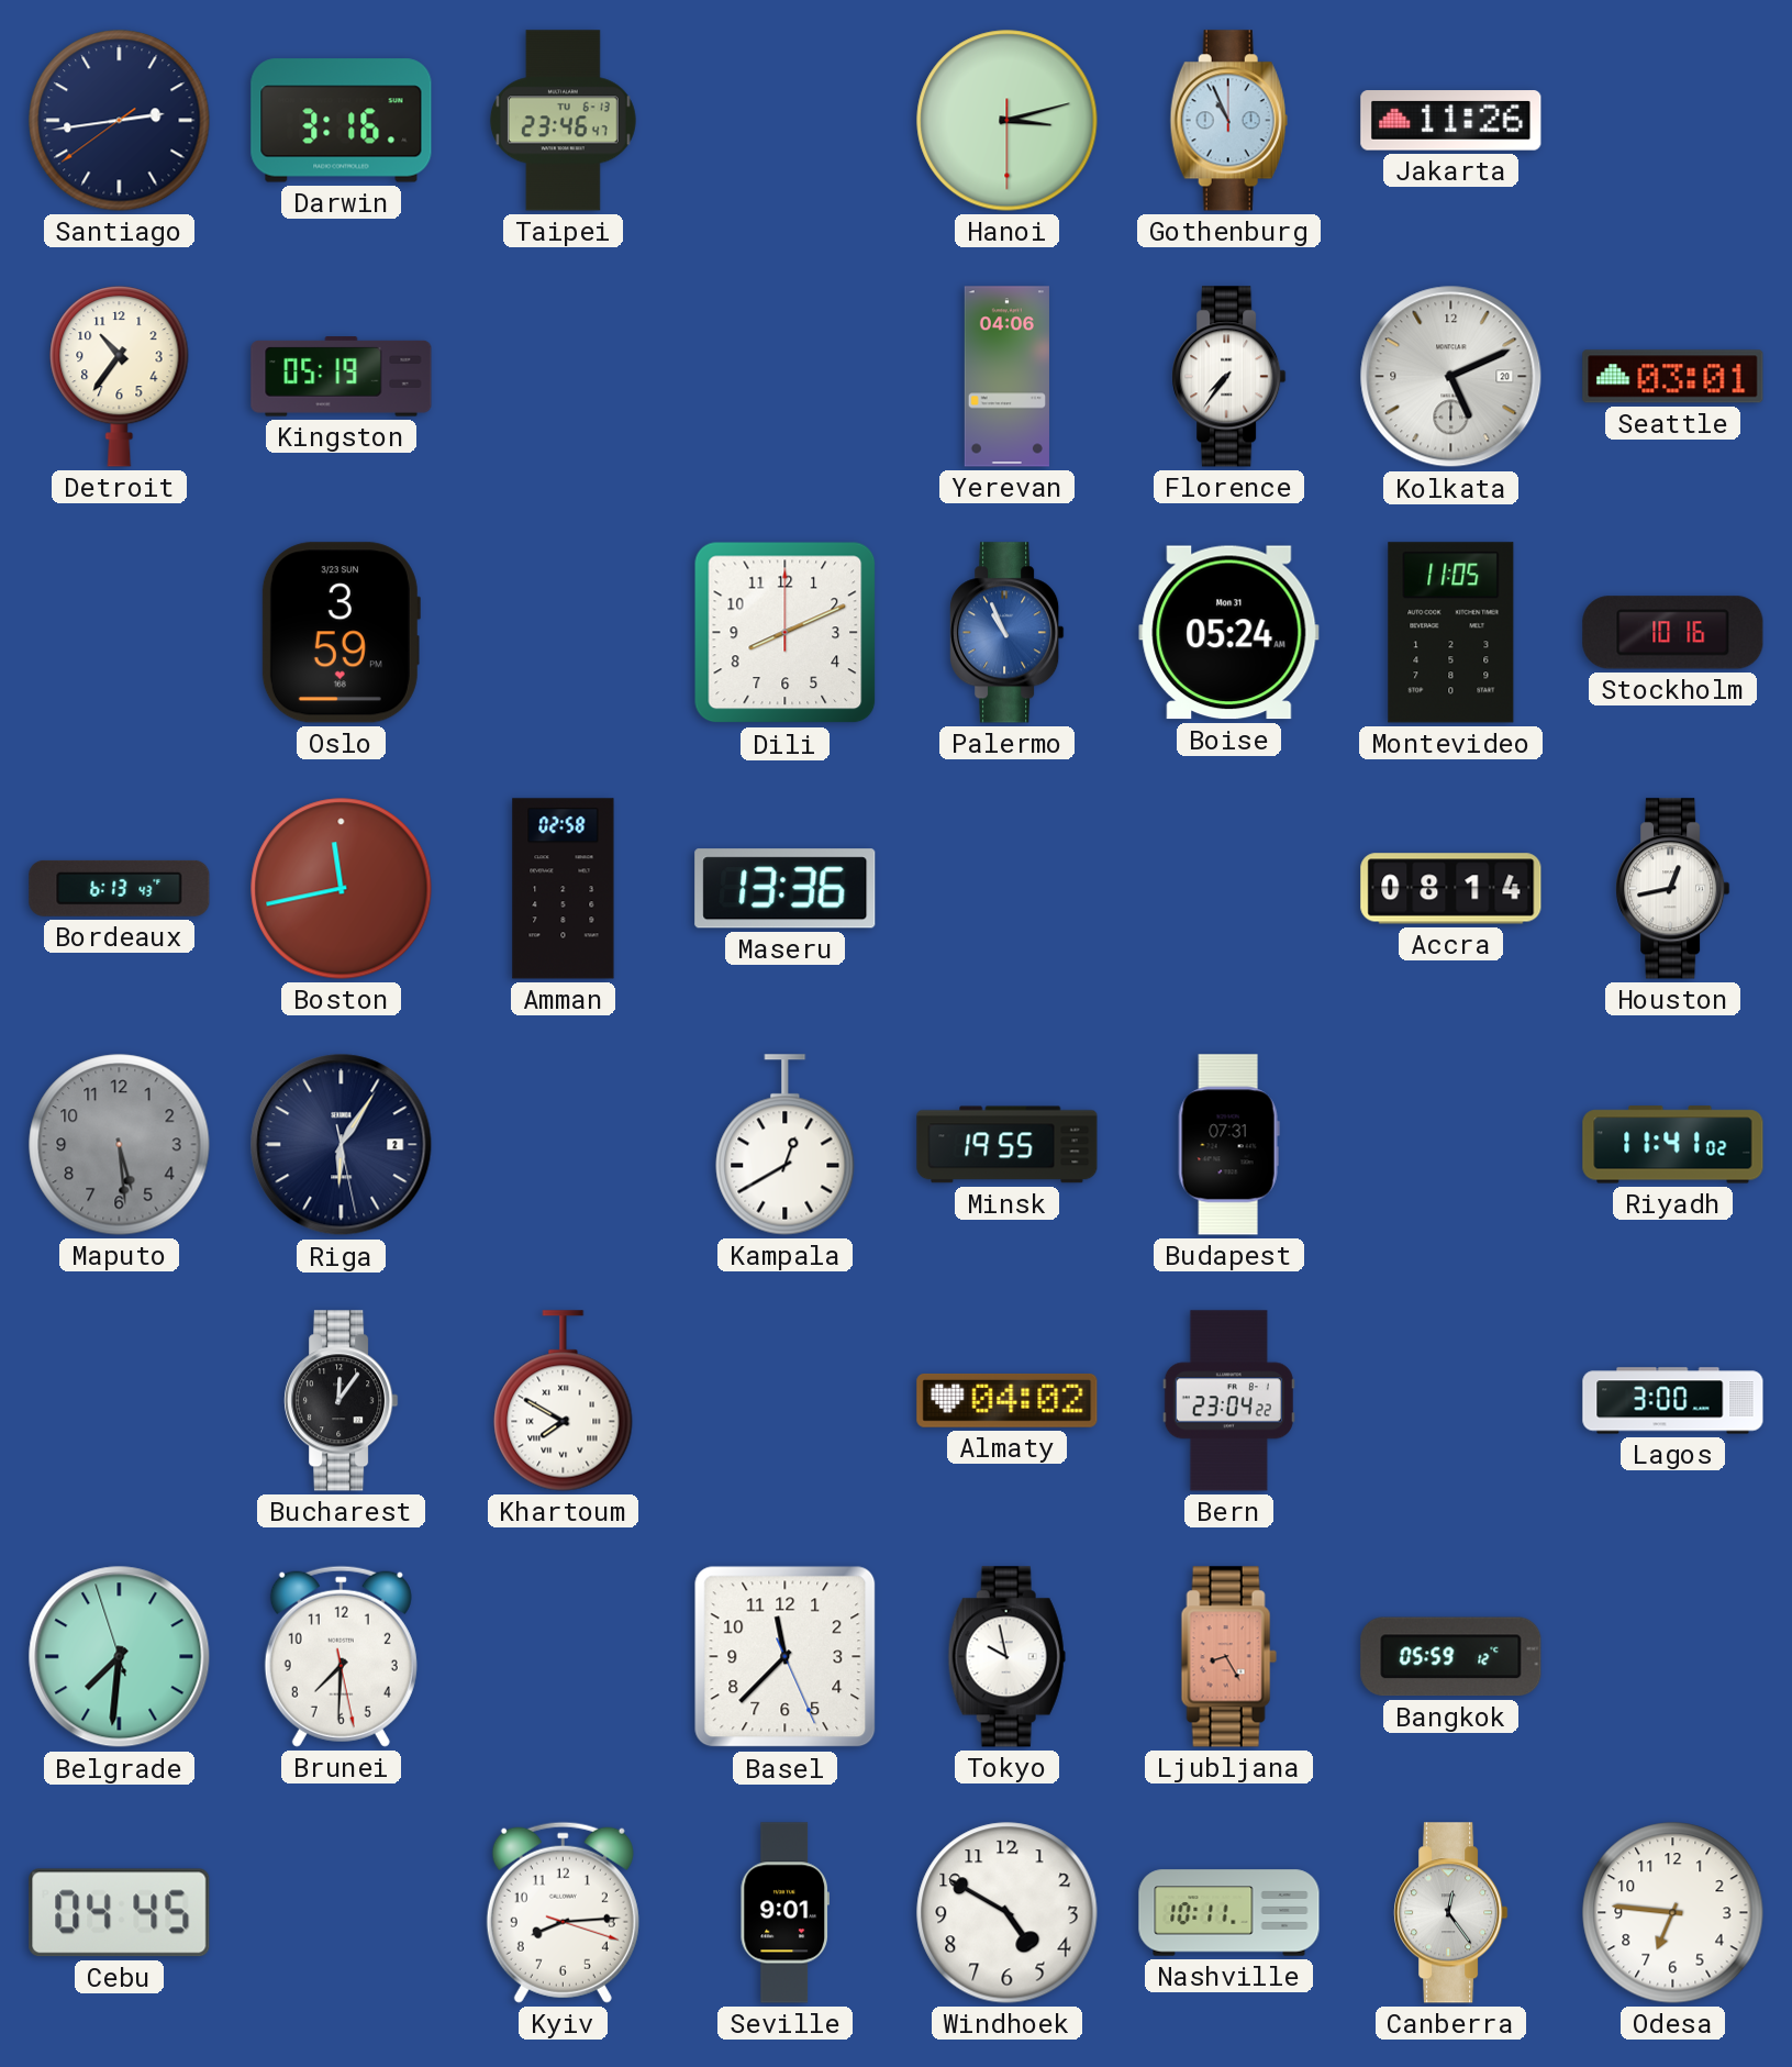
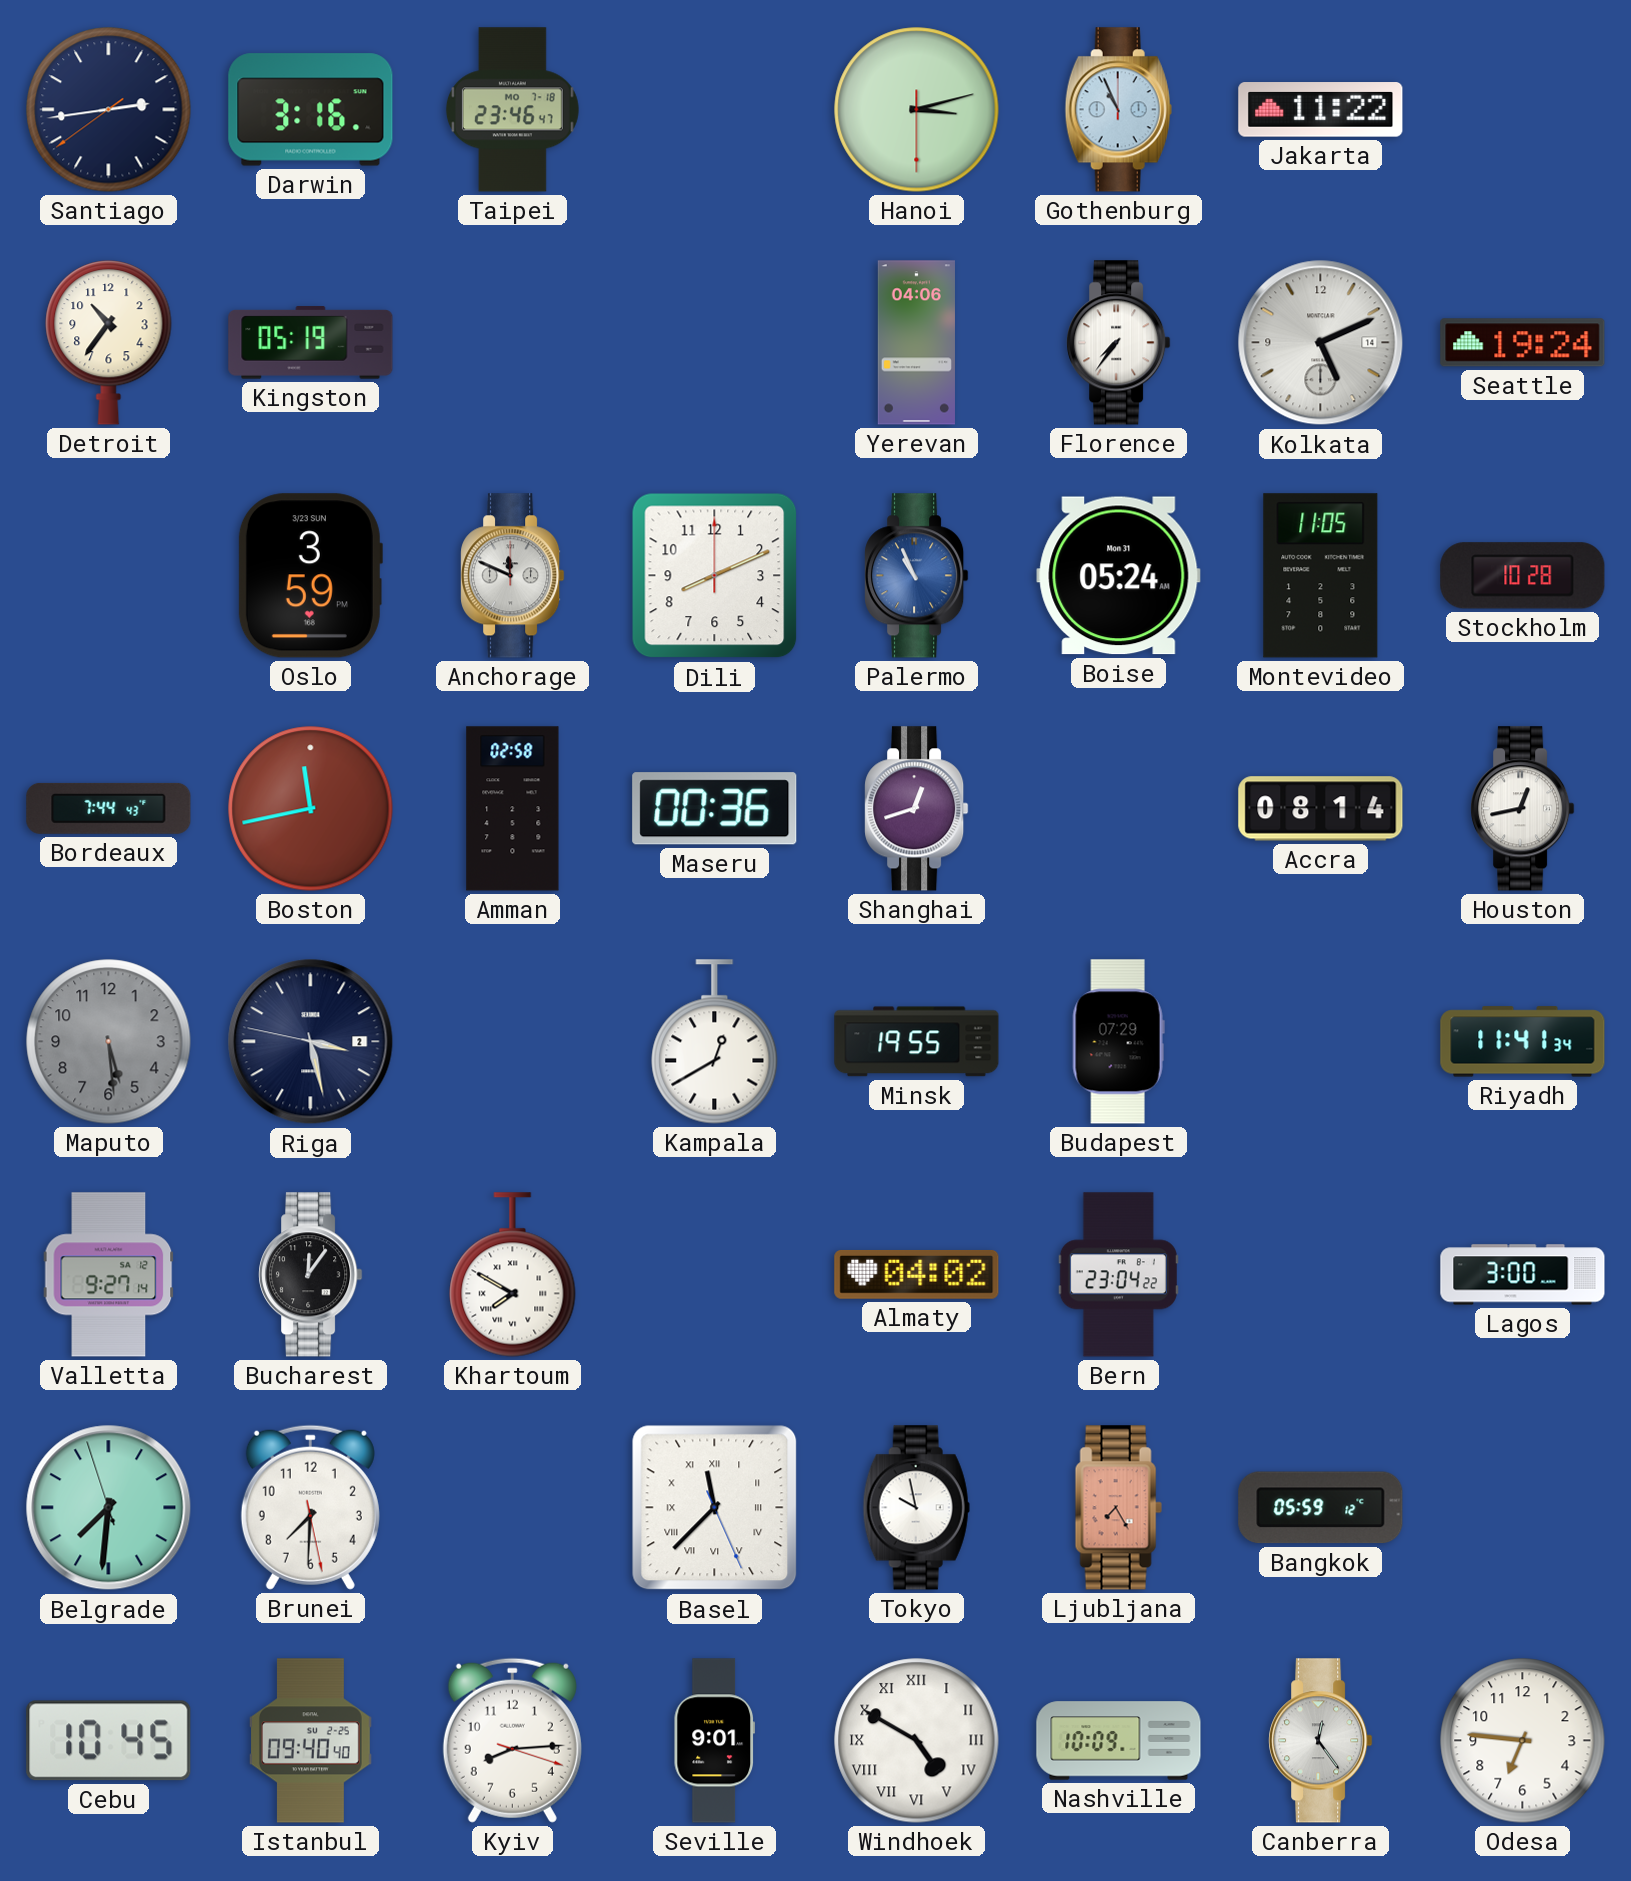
Taipei date: TU 6-13 -> MO 7-18 (512, 110)
Jakarta: 11:26 -> 11:22 (1321, 110)
Kolkata date: 20 -> 14 (1321, 343)
Seattle: 03:01 -> 19:24 (1523, 343)
Anchorage: none -> 11:49 (513, 576)
Stockholm: 10:16 -> 10:28 (1523, 576)
Bordeaux: 6:13 -> 7:44 (109, 808)
Maseru: 13:36 -> 00:36 (715, 809)
Shanghai: none -> 12:42 (917, 809)
Riga: 6:05 -> 3:27 (311, 1042)
Budapest: 07:31 -> 07:29 (1118, 1042)
Riyadh: 11:41:02 -> 11:41:34 (1523, 1042)
Valletta: none -> 9:27 (109, 1275)
Basel numerals: Arabic -> Roman (715, 1508)
Ljubljana: 8:25 -> 7:25 (1118, 1508)
Cebu: 04:45 -> 10:45 (109, 1741)
Istanbul: none -> 09:40 (310, 1741)
Windhoek numerals: Arabic -> Roman (917, 1741)
Nashville: 10:11 -> 10:09 (1119, 1741)
